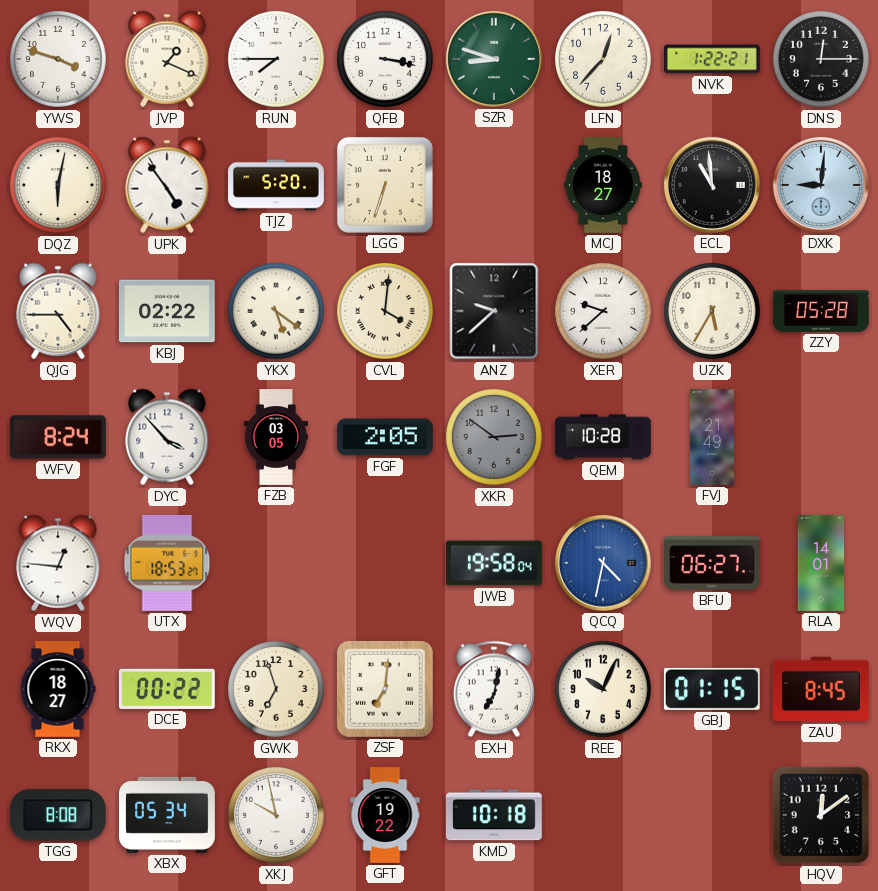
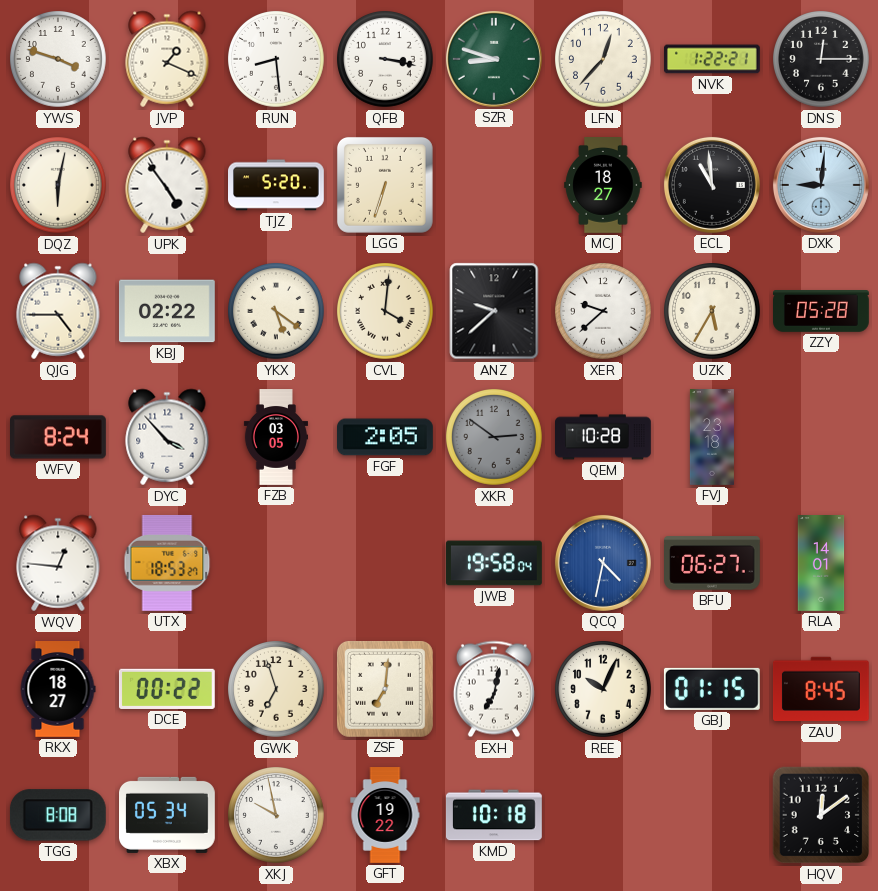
RUN: 7:45 -> 8:29 (277, 60)
FVJ: 21:49 -> 23:18 (712, 437)
